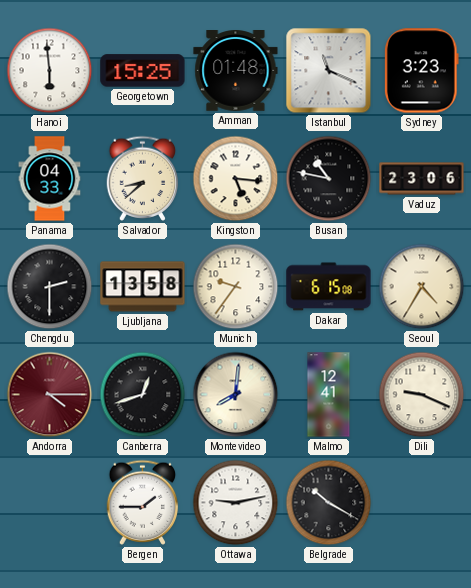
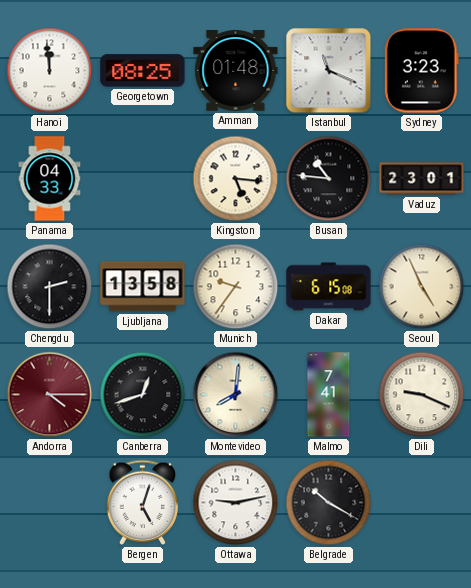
Hanoi: 5:59 -> 11:59 (50, 71)
Georgetown: 15:25 -> 08:25 (143, 71)
Salvador: 8:38 -> none (143, 178)
Busan: 10:47 -> 10:46 (329, 179)
Vaduz: 23:06 -> 23:01 (422, 179)
Seoul: 4:35 -> 4:56 (422, 287)
Malmo: 12:41 -> 7:41 (329, 395)
Bergen: 1:45 -> 5:03 (143, 502)
